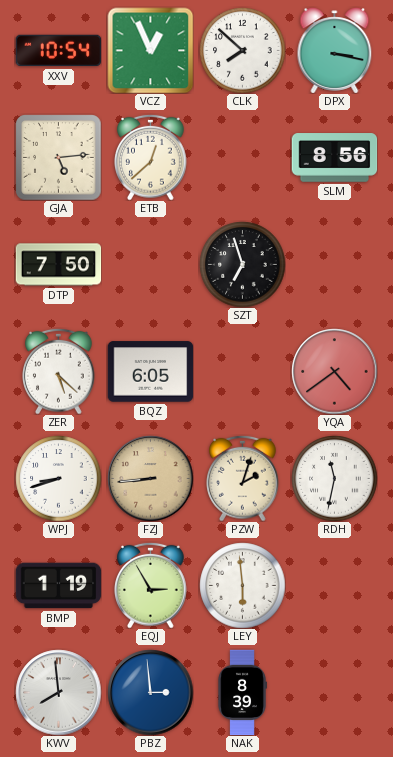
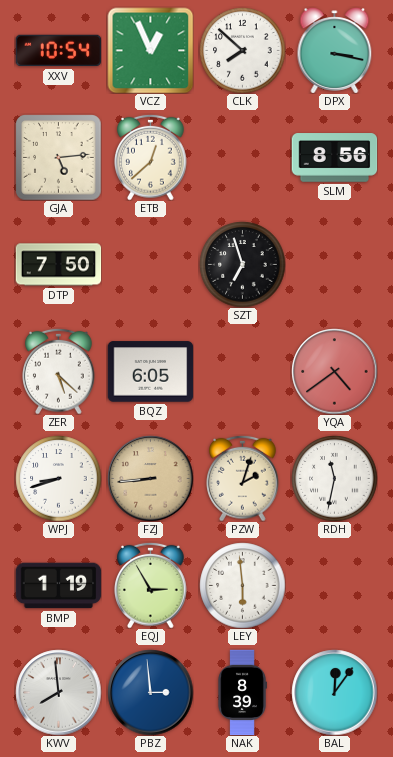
BAL: none -> 12:06 (334, 692)
